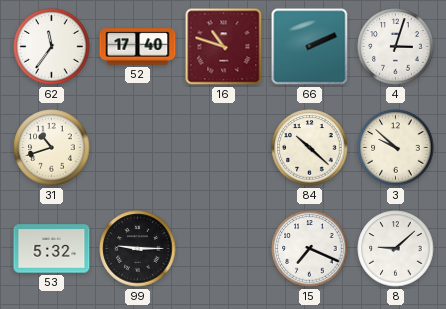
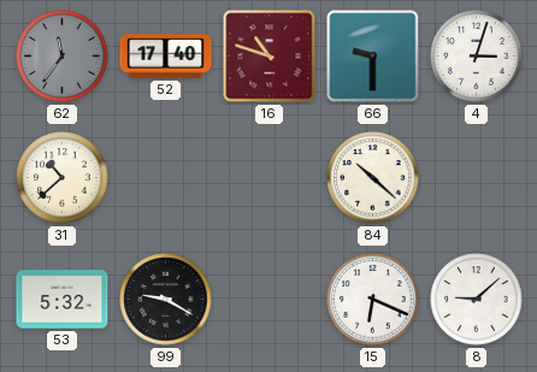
62 dial: white -> grey (63, 57)
66: 2:11 -> 9:30 (373, 57)
31: 10:42 -> 10:38 (63, 178)
3: 9:52 -> none (396, 148)
99: 9:15 -> 9:20 (166, 300)
15: 7:19 -> 6:19 (373, 300)
